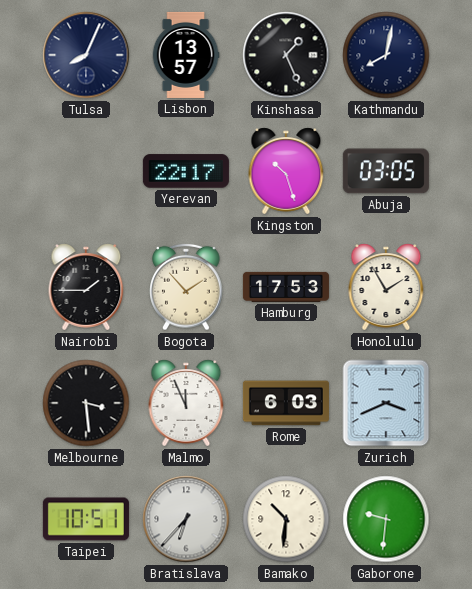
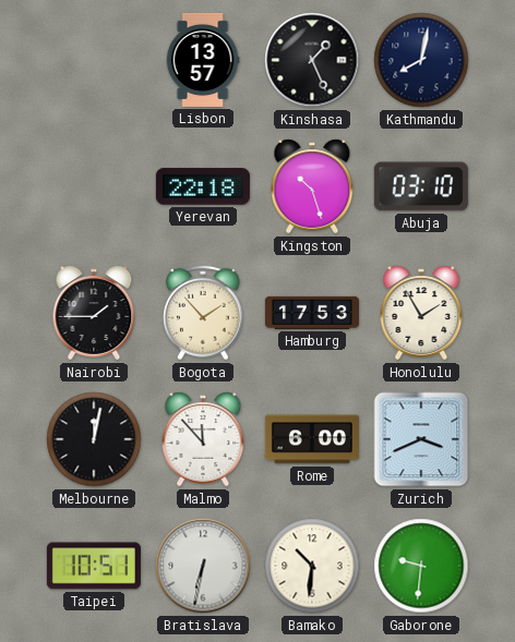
Tulsa: 8:04 -> none (86, 55)
Yerevan: 22:17 -> 22:18 (203, 186)
Abuja: 03:05 -> 03:10 (421, 186)
Melbourne: 3:29 -> 12:02 (94, 439)
Malmo: 11:56 -> 11:53 (203, 439)
Rome: 6:03 -> 6:00 (312, 439)
Bratislava: 6:37 -> 6:32 (203, 566)
